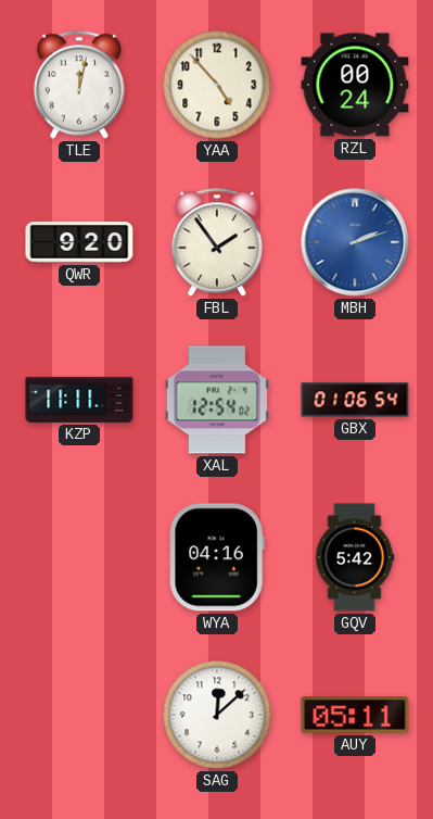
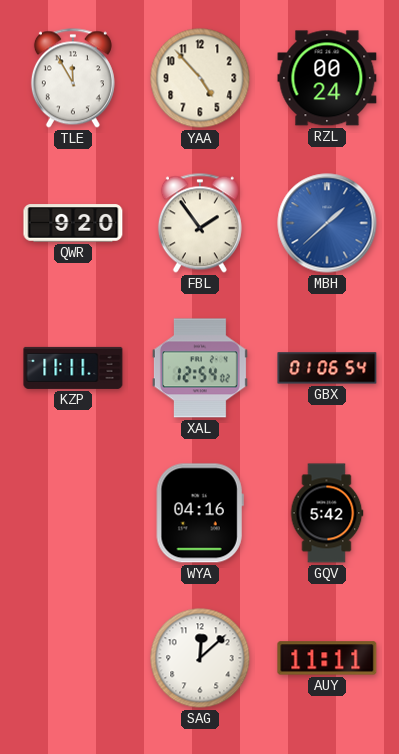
TLE: 12:02 -> 11:55 (73, 78)
MBH: 2:12 -> 1:38 (327, 223)
AUY: 05:11 -> 11:11 (327, 658)
